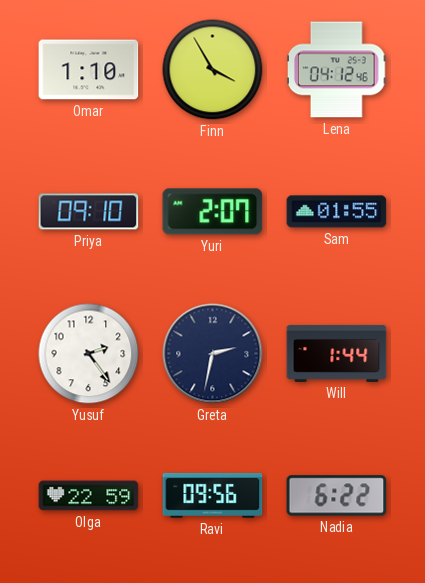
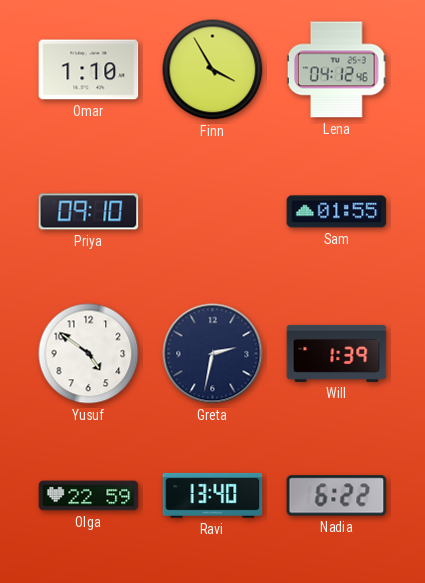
Yuri: 2:07 -> none (213, 212)
Yusuf: 2:24 -> 4:51 (89, 354)
Will: 1:44 -> 1:39 (337, 353)
Ravi: 09:56 -> 13:40 (213, 495)
